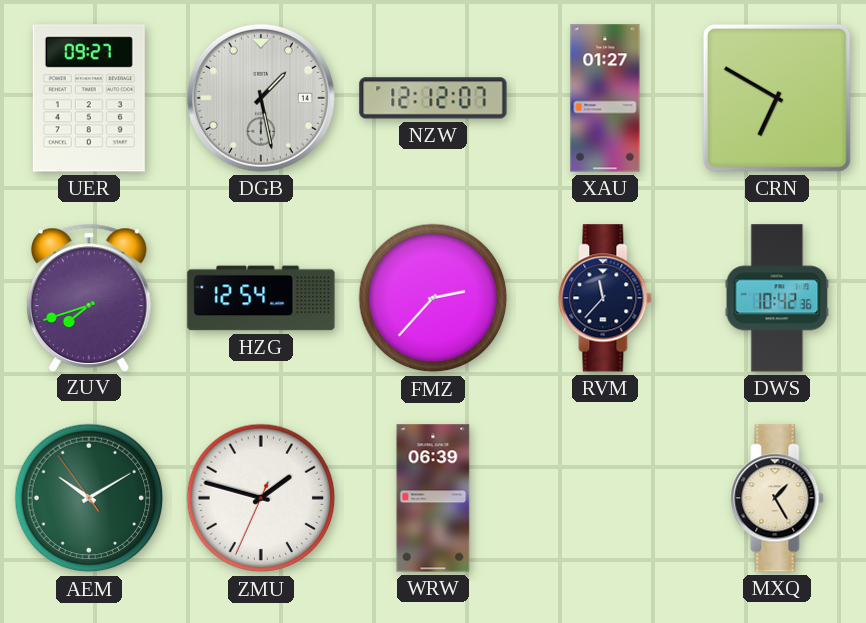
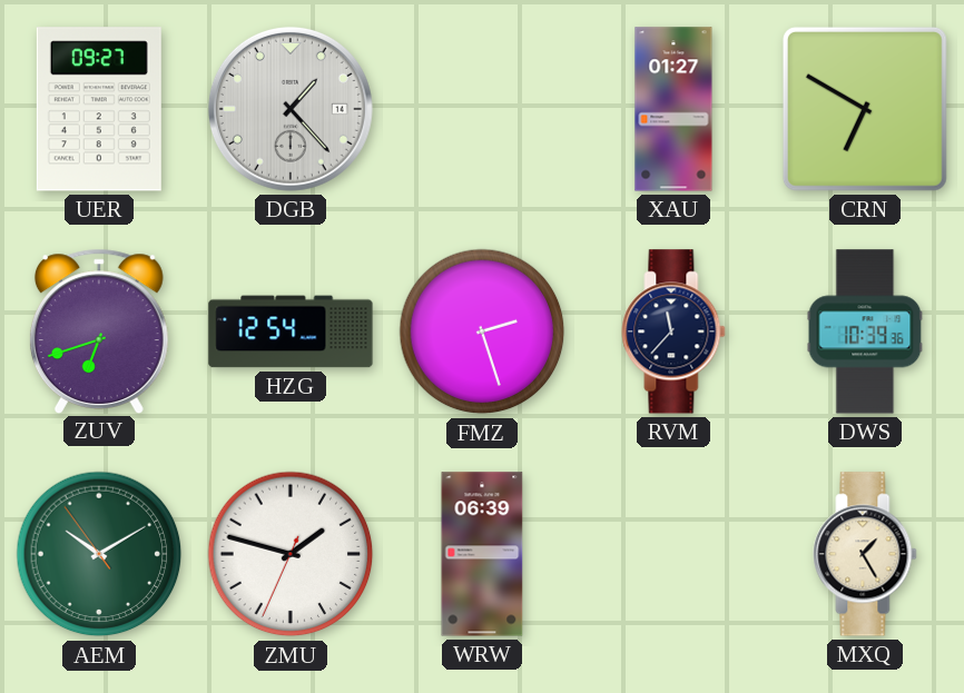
DGB: 1:28 -> 1:23 (291, 109)
NZW: 12:12 -> none (433, 98)
ZUV: 7:42 -> 6:42 (99, 330)
FMZ: 2:37 -> 2:27 (482, 331)
DWS: 10:42 -> 10:39 (865, 331)
